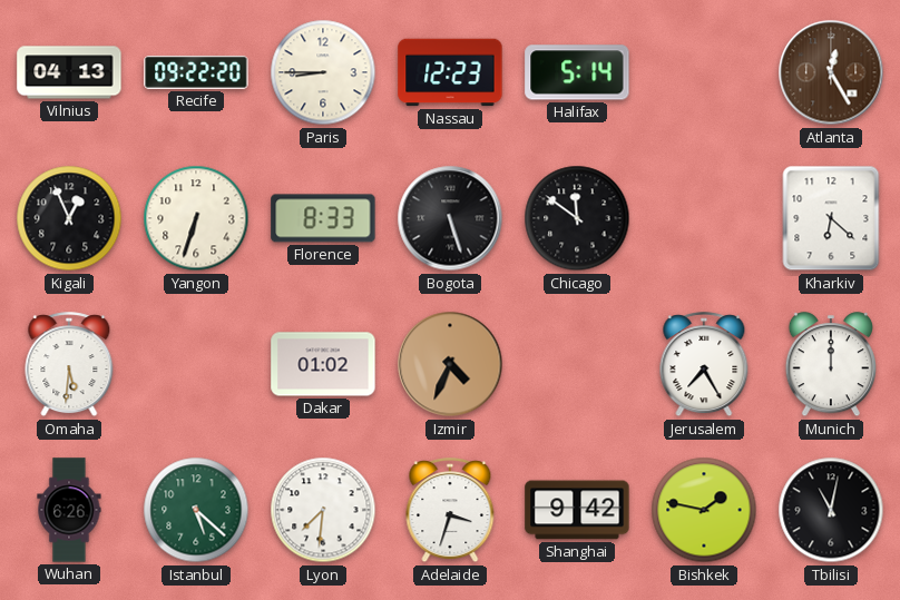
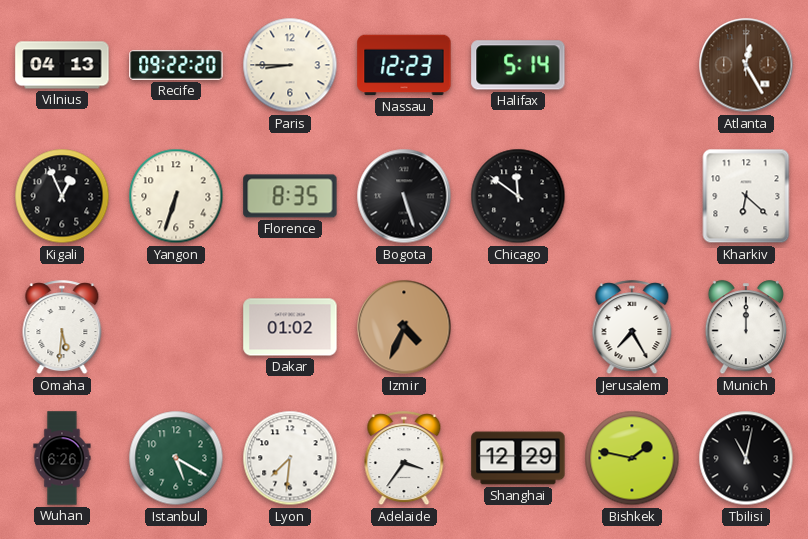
Florence: 8:33 -> 8:35 (290, 196)
Istanbul: 5:22 -> 5:20 (176, 458)
Adelaide: 3:33 -> 3:36 (404, 459)
Shanghai: 9:42 -> 12:29 (518, 458)
